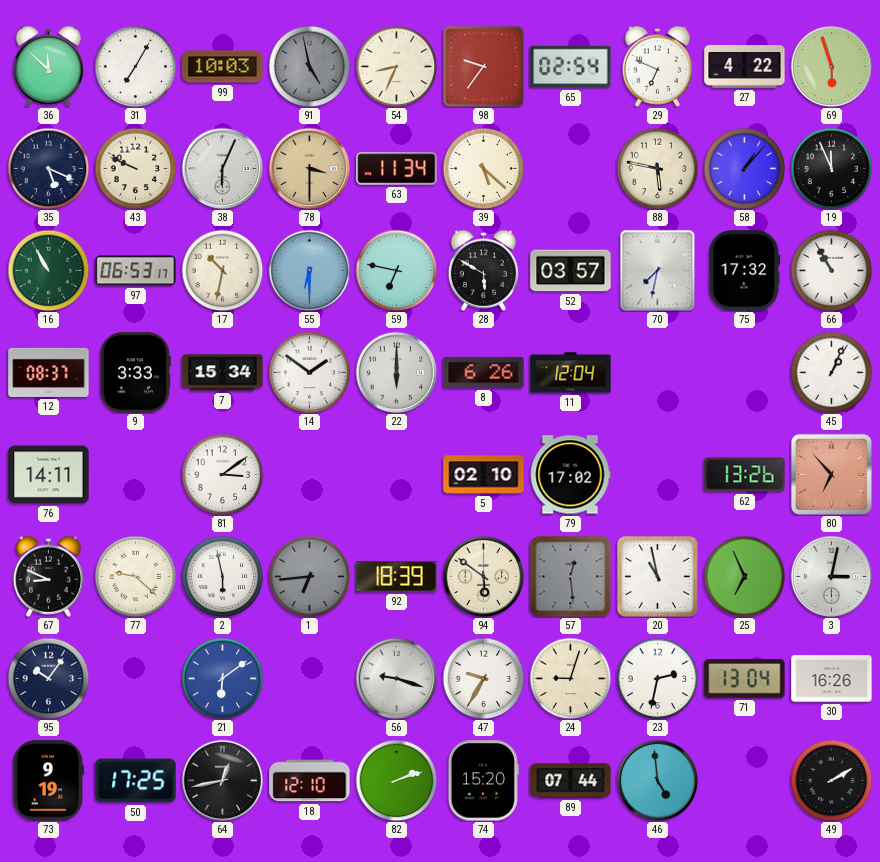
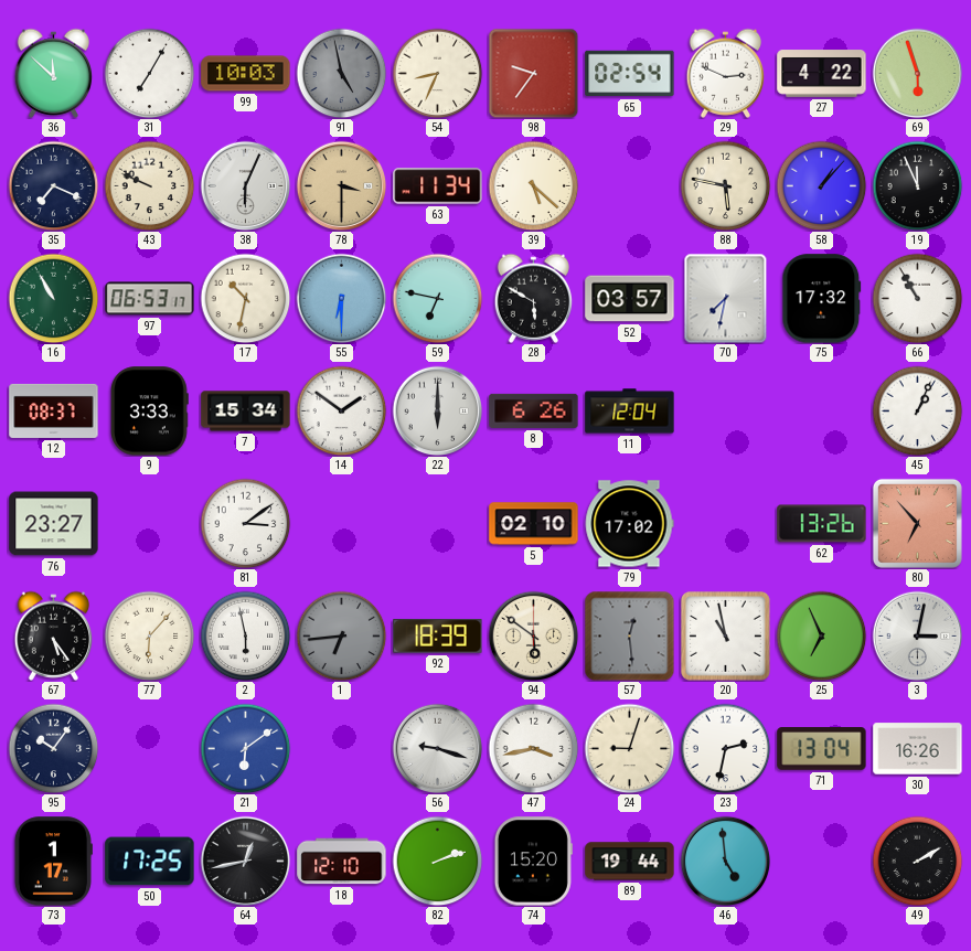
29: 6:49 -> 2:49 (726, 73)
35: 5:19 -> 7:19 (53, 185)
76: 14:11 -> 23:27 (54, 524)
67: 8:49 -> 5:24 (54, 635)
77: 9:22 -> 6:07 (149, 635)
47: 9:35 -> 3:43 (533, 748)
73: 9:19 -> 1:17 (53, 862)
89: 07:44 -> 19:44 (630, 862)
